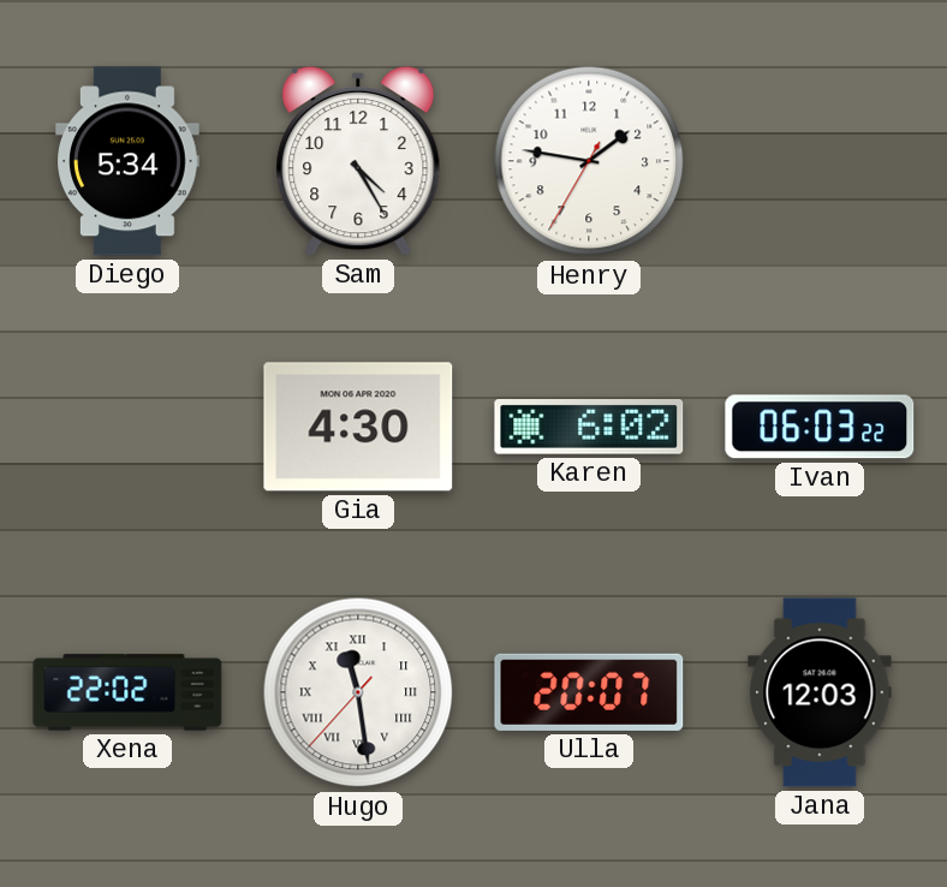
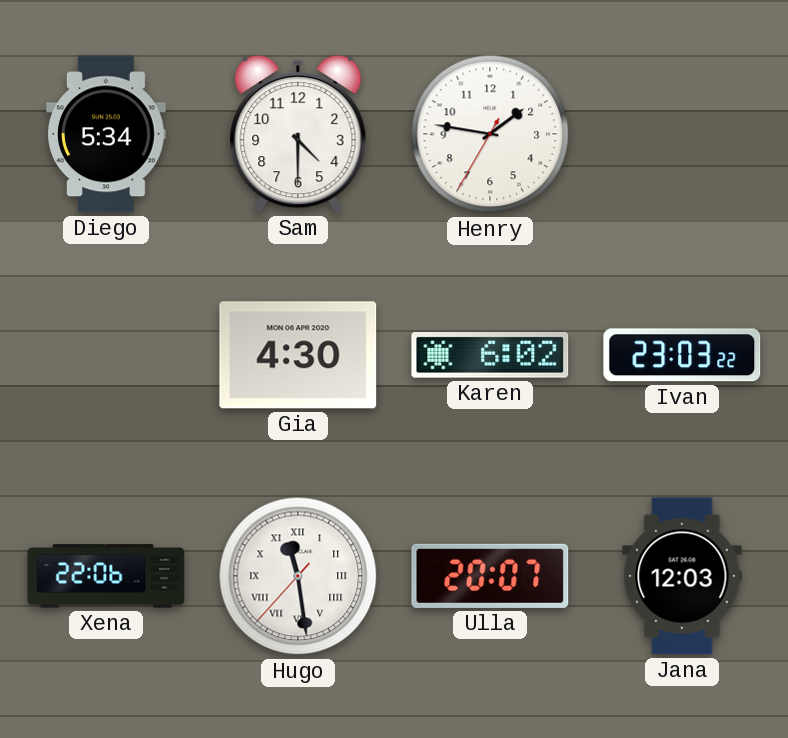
Sam: 4:25 -> 4:30 (298, 134)
Ivan: 06:03 -> 23:03 (682, 355)
Xena: 22:02 -> 22:06 (106, 576)
